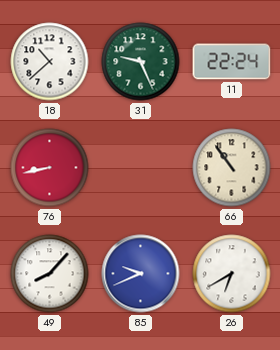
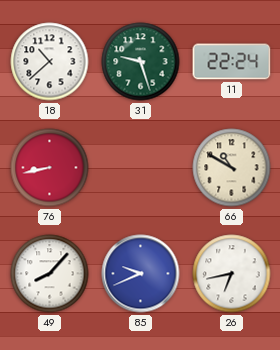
31: 9:26 -> 9:27 (141, 62)
66: 10:54 -> 10:50 (232, 168)
26: 6:40 -> 6:43 (232, 274)
